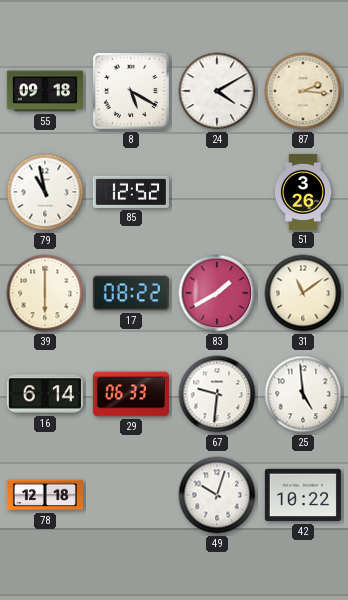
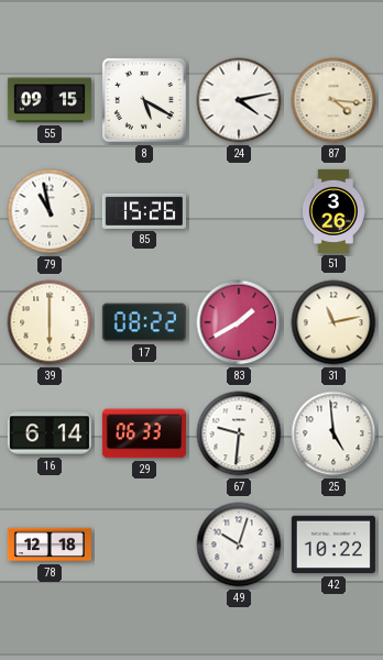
55: 09:18 -> 09:15 (50, 100)
24: 4:10 -> 4:13 (239, 100)
87: 2:16 -> 4:16 (333, 100)
85: 12:52 -> 15:26 (144, 211)
31: 11:09 -> 11:13 (333, 322)
